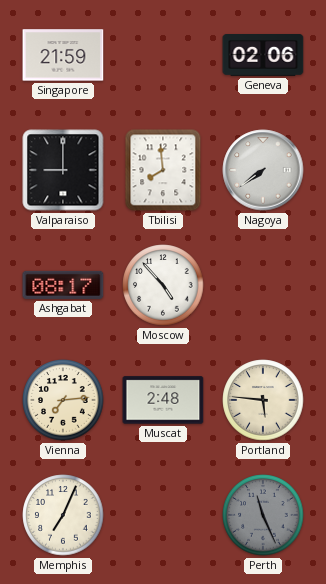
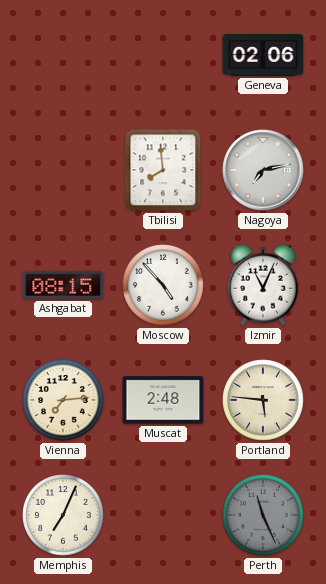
Singapore: 21:59 -> none (63, 55)
Valparaiso: 9:00 -> none (63, 170)
Nagoya: 7:39 -> 7:13 (263, 170)
Ashgabat: 08:17 -> 08:15 (63, 285)
Izmir: none -> 11:04 (264, 285)
